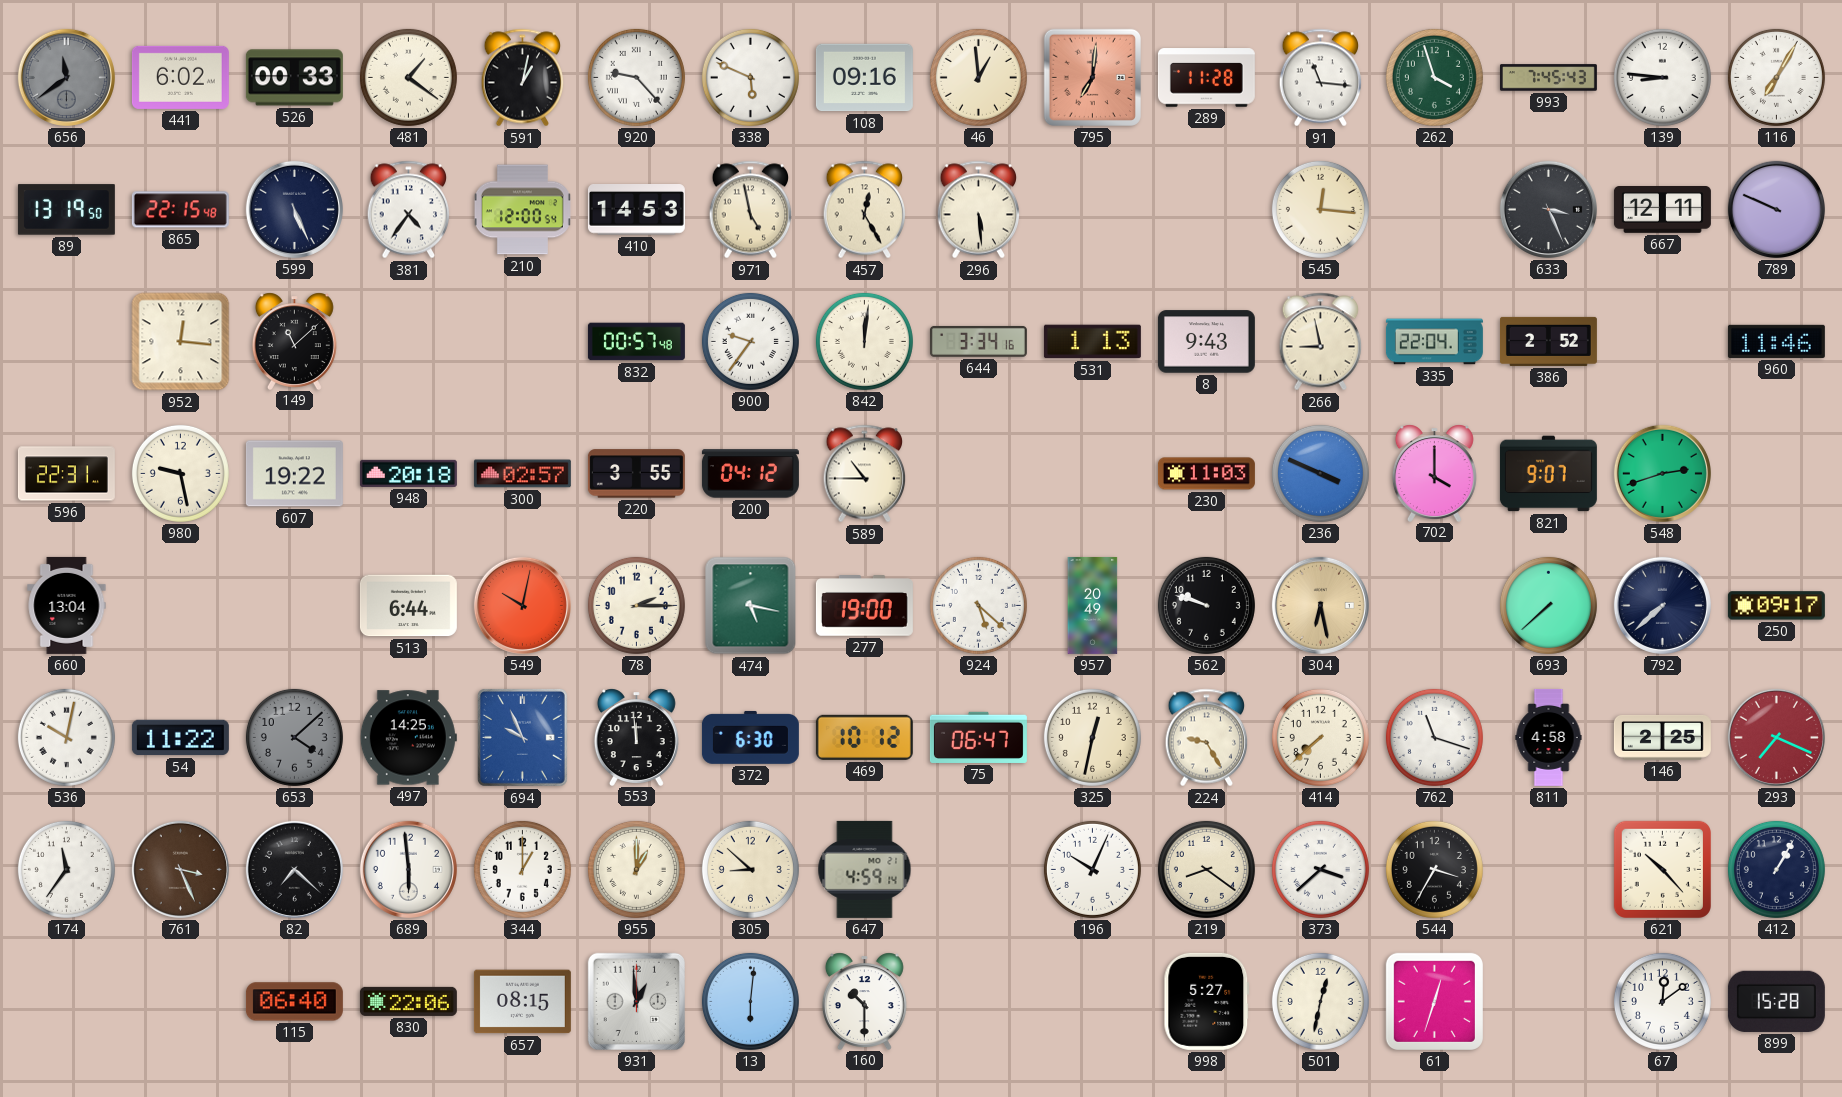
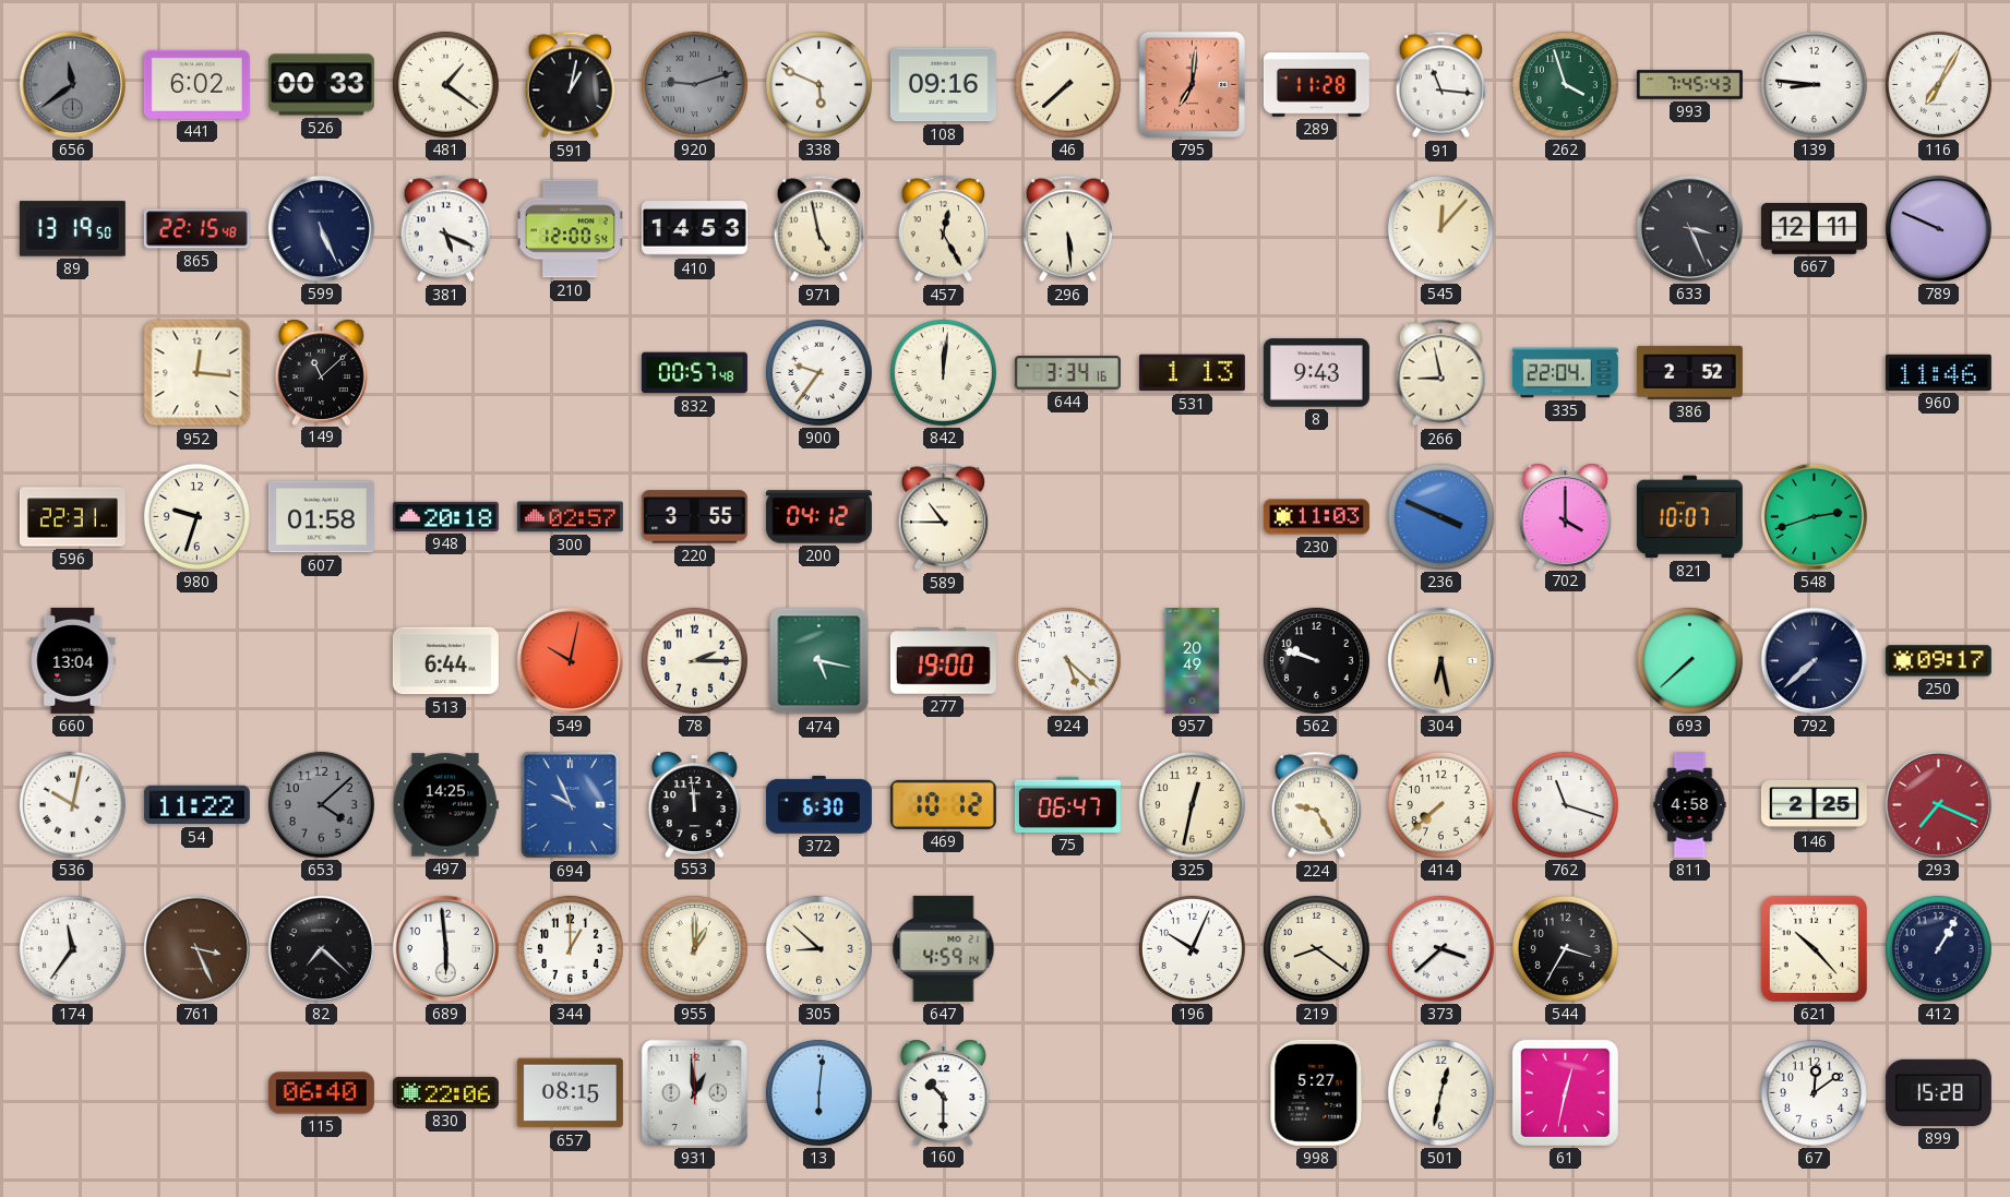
920: 9:23 -> 9:12 (694, 84)
920 dial: white -> grey (694, 84)
46: 12:59 -> 7:38 (1067, 84)
381: 4:36 -> 5:19 (446, 229)
545: 12:16 -> 12:07 (1440, 228)
980: 9:28 -> 9:33 (196, 516)
607: 19:22 -> 01:58 (321, 517)
821: 9:07 -> 10:07 (1689, 517)
61: 12:33 -> 12:32 (1565, 1092)
